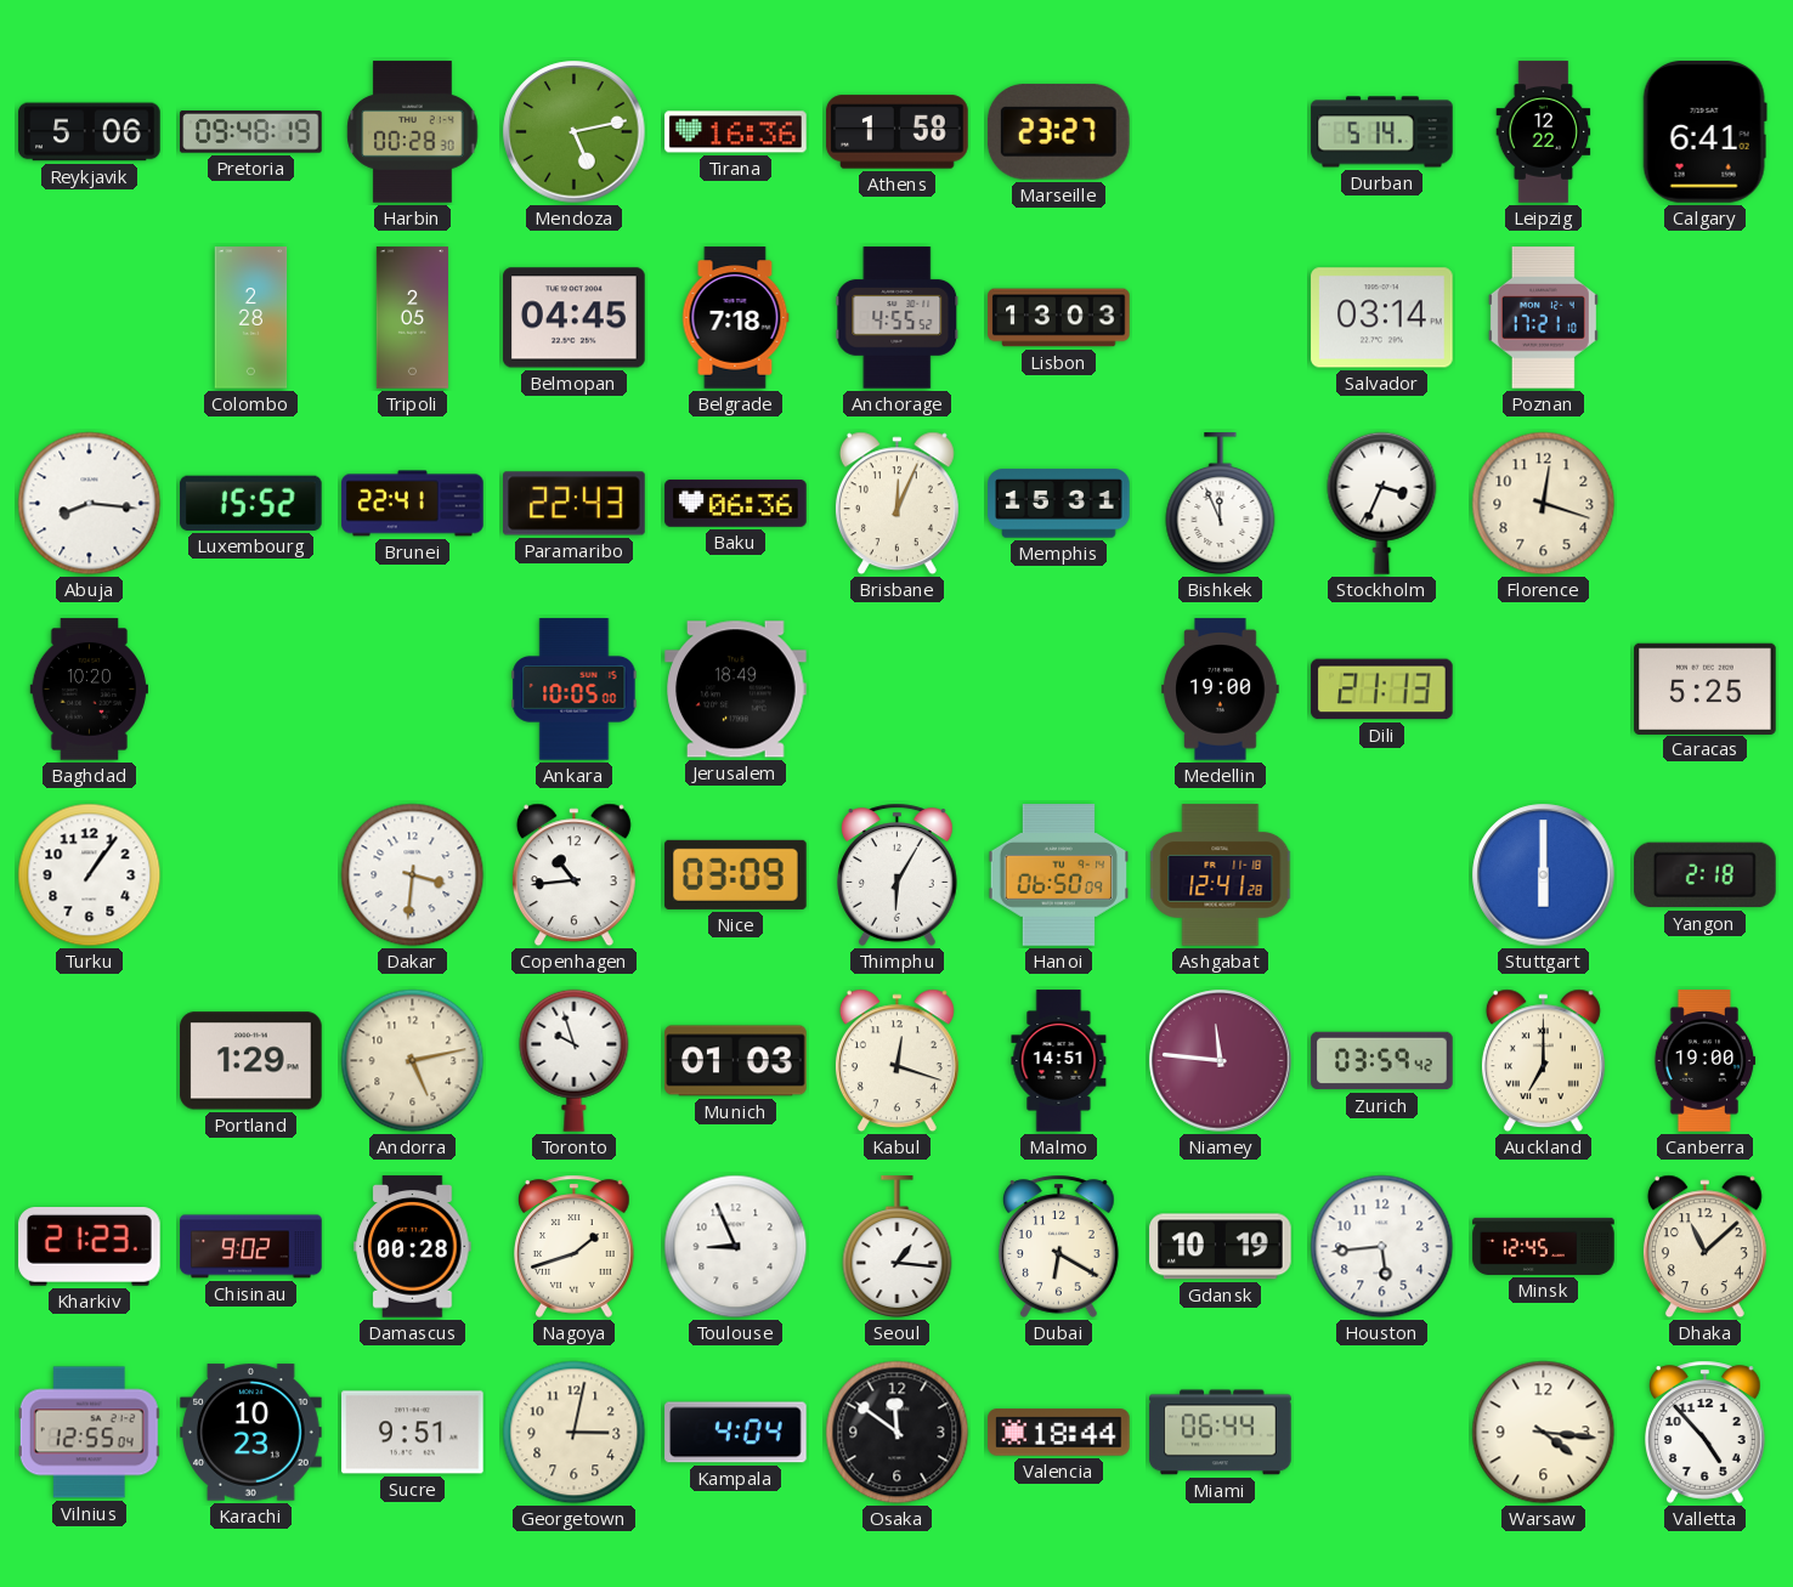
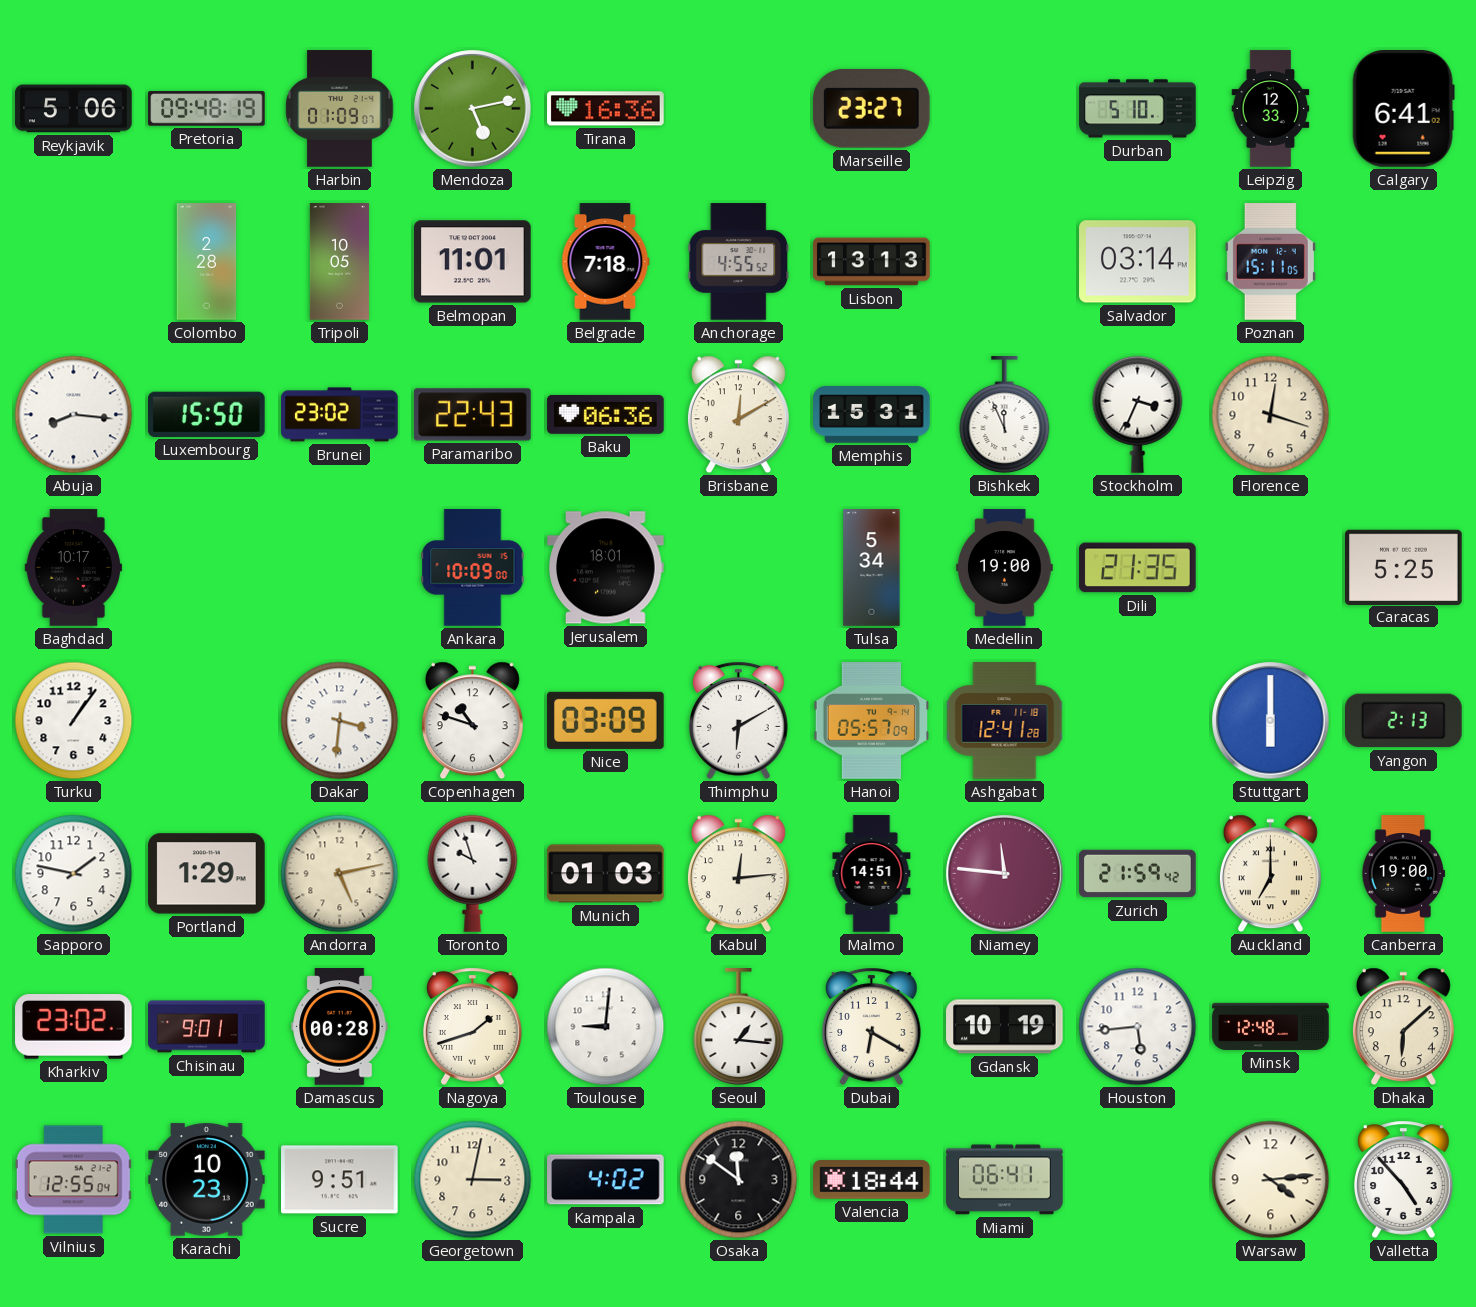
Harbin: 00:28 -> 01:09 (340, 109)
Athens: 1:58 -> none (898, 132)
Durban: 5:14 -> 5:10 (1138, 109)
Leipzig: 12:22 -> 12:33 (1271, 109)
Tripoli: 2:05 -> 10:05 (339, 262)
Belmopan: 04:45 -> 11:01 (473, 262)
Lisbon: 13:03 -> 13:13 (872, 262)
Poznan: 17:21 -> 15:11 (1270, 262)
Luxembourg: 15:52 -> 15:50 (207, 414)
Brunei: 22:41 -> 23:02 (340, 415)
Brisbane: 12:04 -> 12:10 (738, 415)
Baghdad: 10:20 -> 10:17 (73, 568)
Ankara: 10:05 -> 10:09 (473, 568)
Jerusalem: 18:49 -> 18:01 (606, 568)
Tulsa: none -> 5:34 (872, 568)
Dili: 21:13 -> 21:35 (1138, 568)
Copenhagen: 10:44 -> 10:48 (472, 721)
Thimphu: 6:05 -> 6:10 (739, 720)
Hanoi: 06:50 -> 05:57 (871, 721)
Yangon: 2:18 -> 2:13 (1404, 721)
Sapporo: none -> 1:47 (74, 874)
Kabul: 12:18 -> 12:14 (738, 874)
Zurich: 03:59 -> 21:59 (1138, 874)
Kharkiv: 21:23 -> 23:02 (74, 1027)
Chisinau: 9:02 -> 9:01 (207, 1027)
Toulouse: 8:56 -> 9:01 (606, 1027)
Minsk: 12:45 -> 12:48 (1271, 1026)
Dhaka: 11:08 -> 6:08 (1403, 1027)
Kampala: 4:04 -> 4:02 (606, 1180)
Miami: 06:44 -> 06:41 (1005, 1180)
Warsaw: 4:16 -> 4:14 (1271, 1180)
